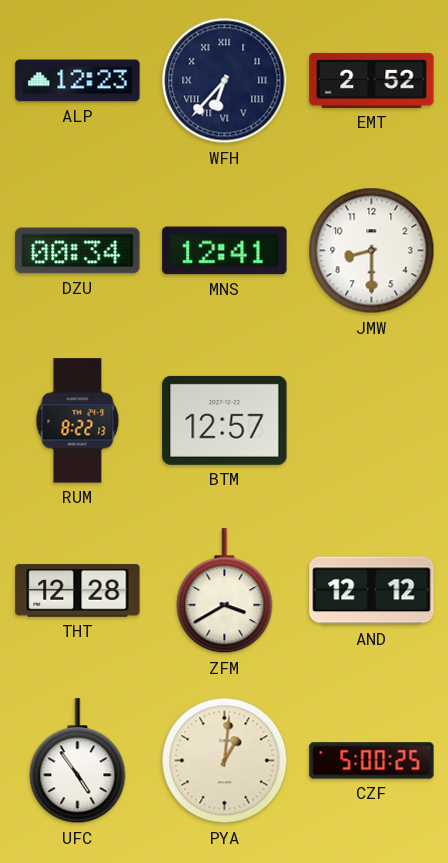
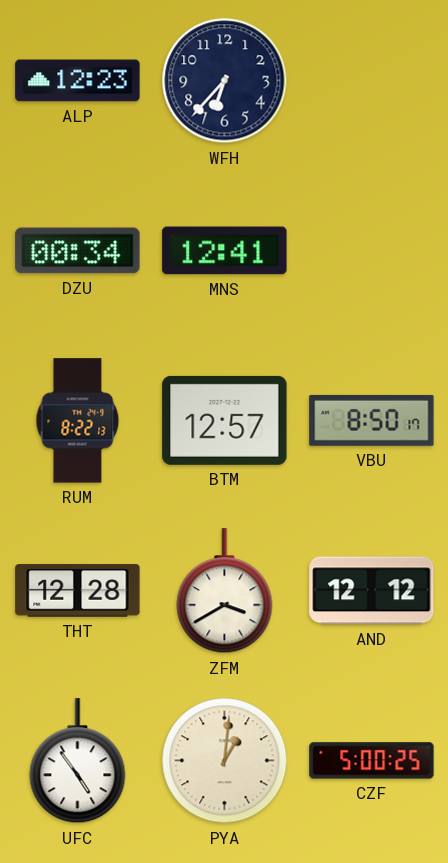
WFH numerals: Roman -> Arabic (225, 81)
EMT: 2:52 -> none (372, 80)
JMW: 8:30 -> none (372, 251)
VBU: none -> 8:50 (372, 420)
